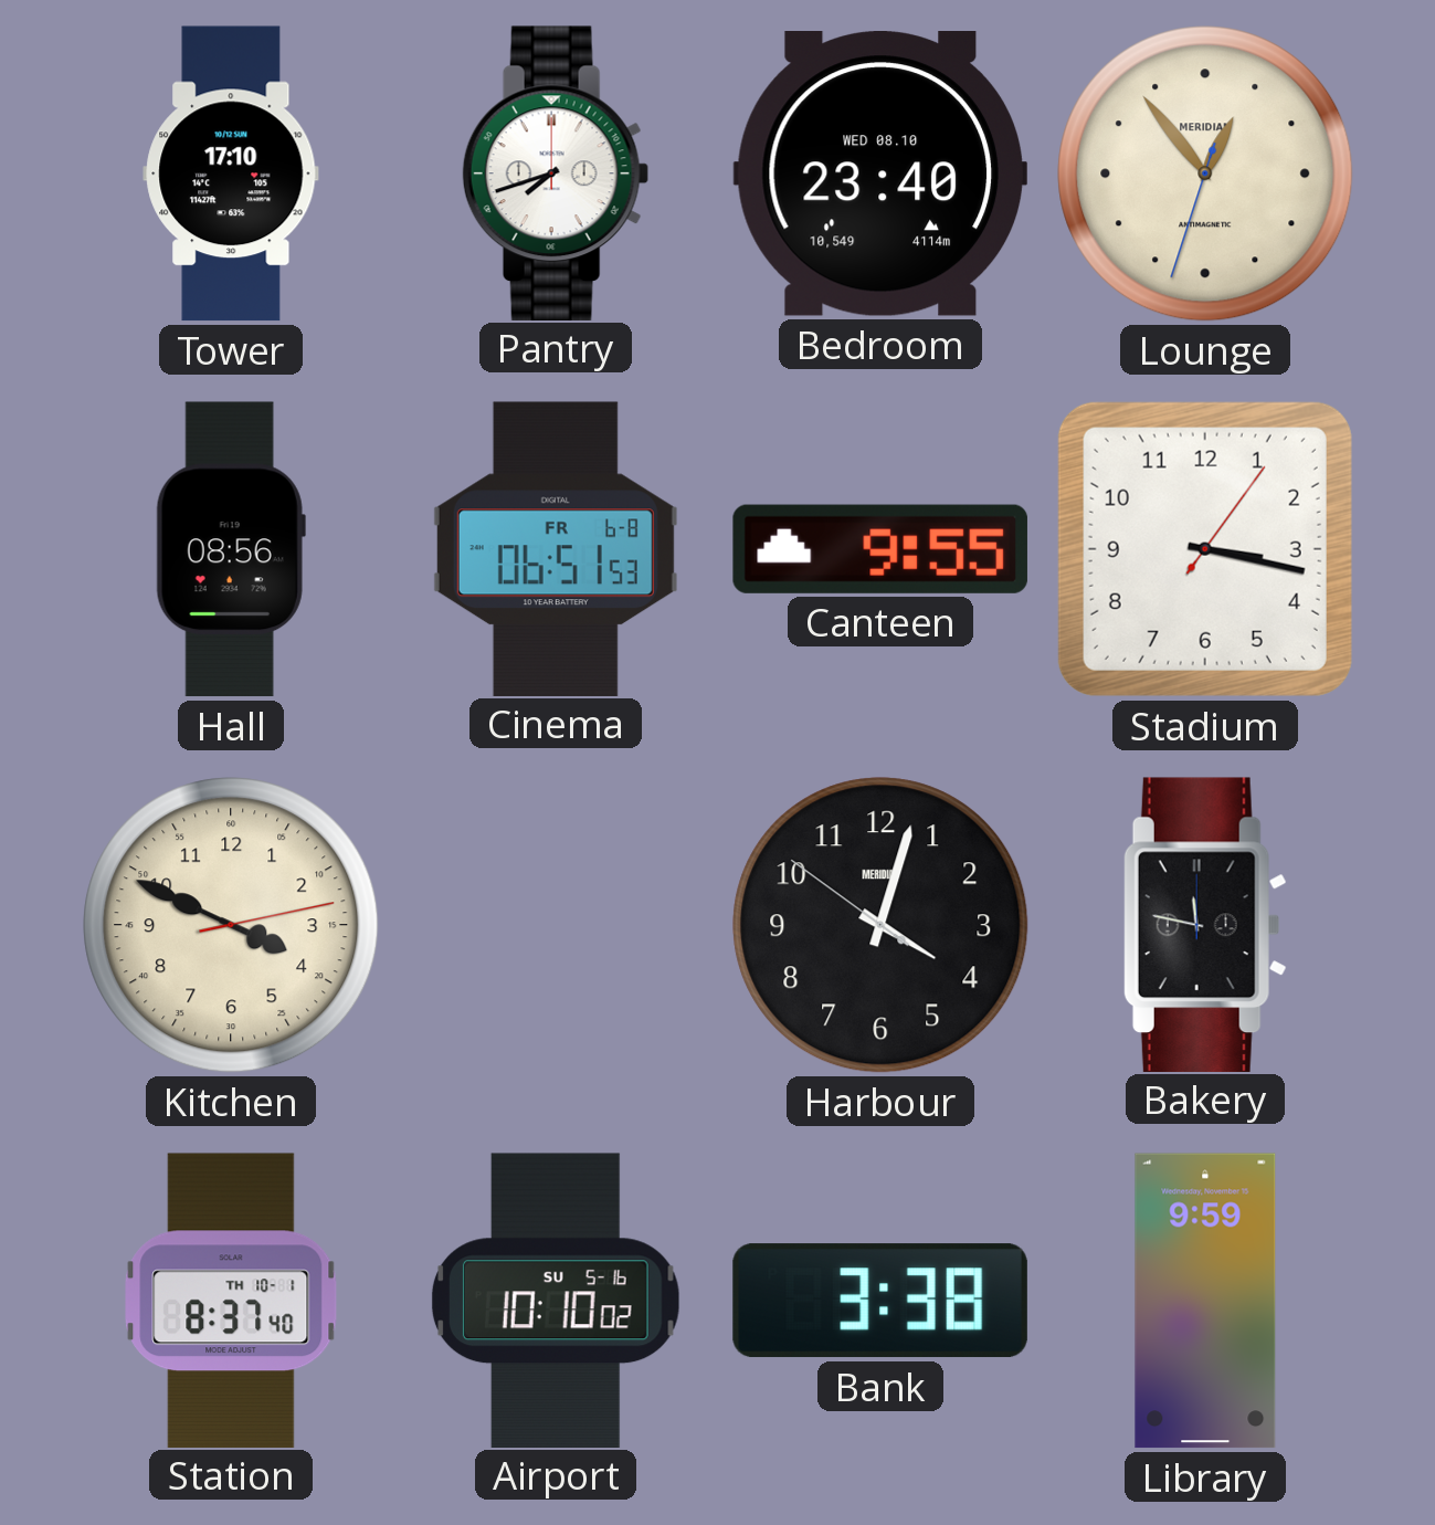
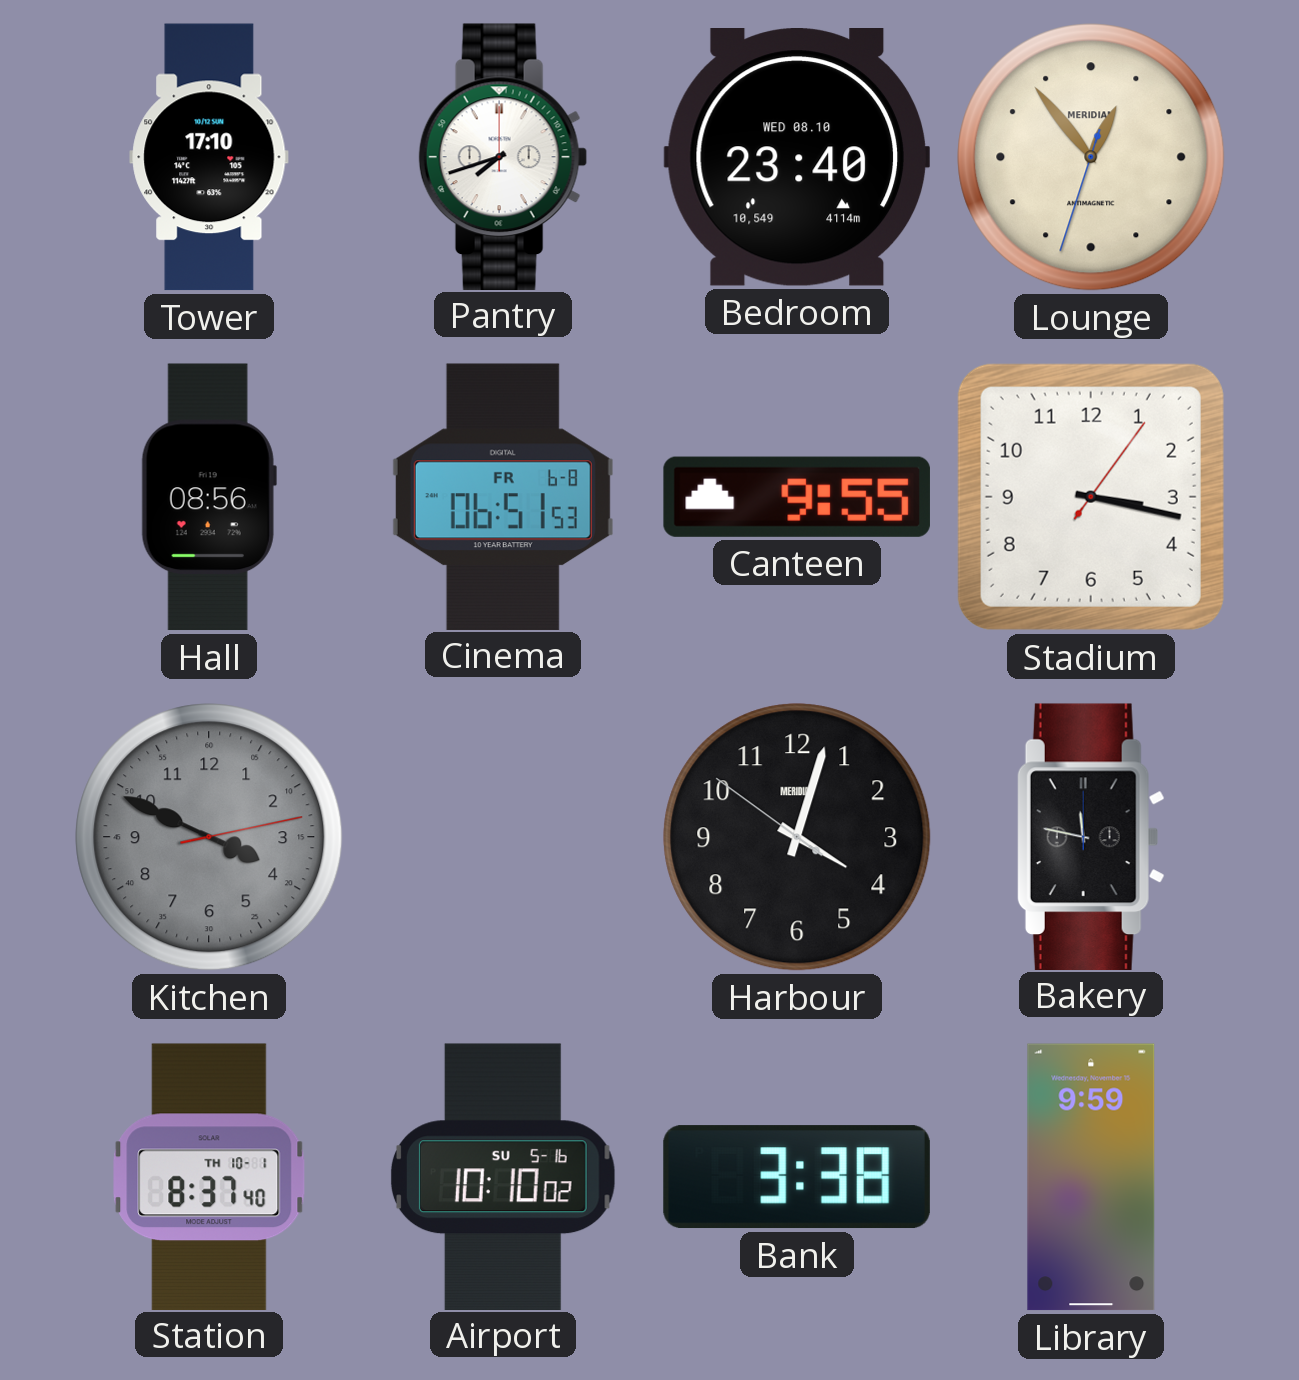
Kitchen dial: cream -> grey (209, 837)
